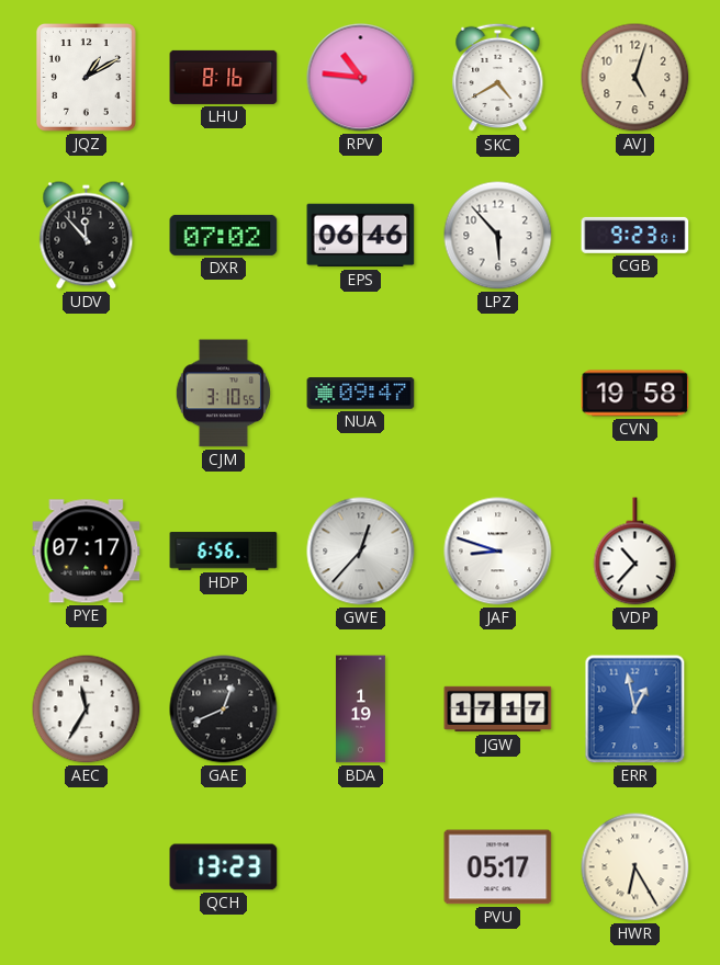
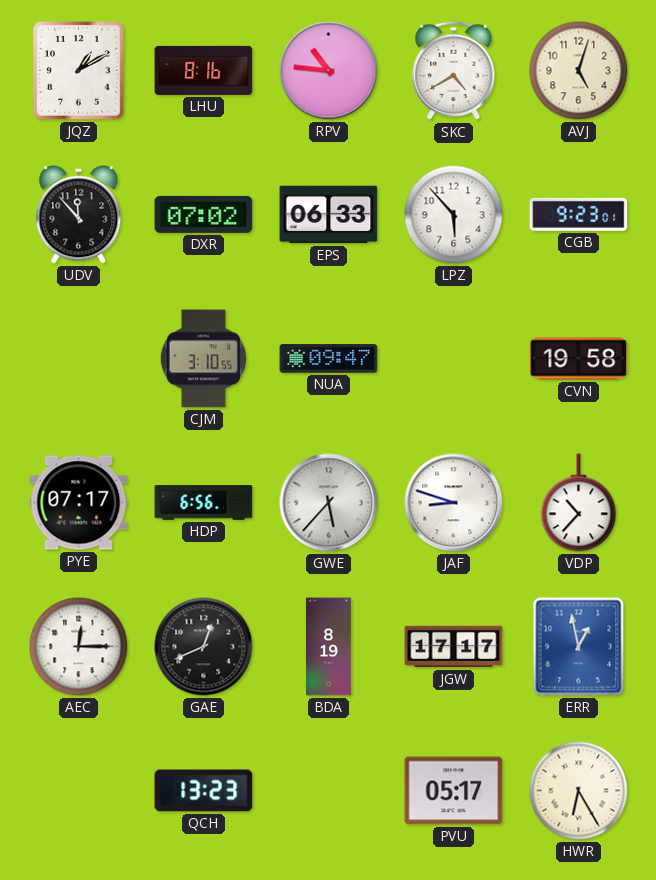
EPS: 06:46 -> 06:33 (329, 215)
GWE: 12:37 -> 5:37 (329, 503)
AEC: 11:35 -> 12:15 (79, 647)
BDA: 1:19 -> 8:19 (328, 647)
